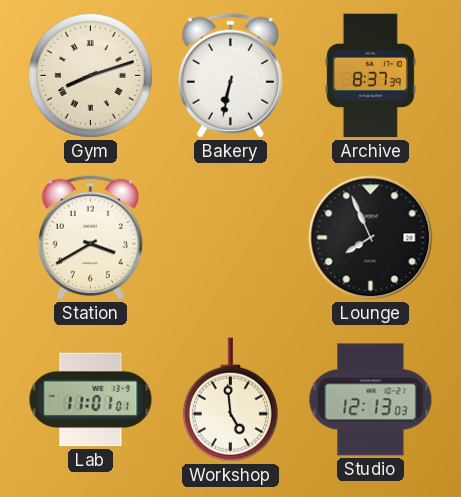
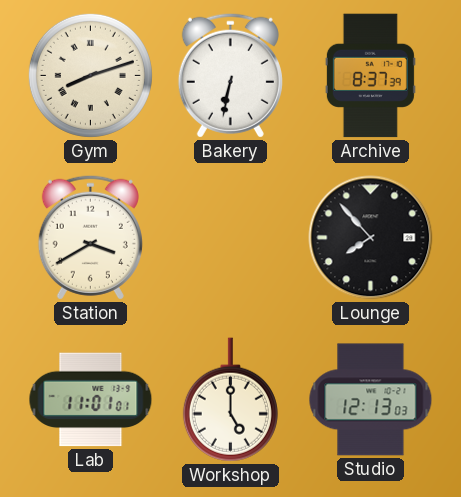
Lounge: 7:56 -> 7:53 (371, 238)
Workshop: 4:59 -> 5:00 (230, 400)
